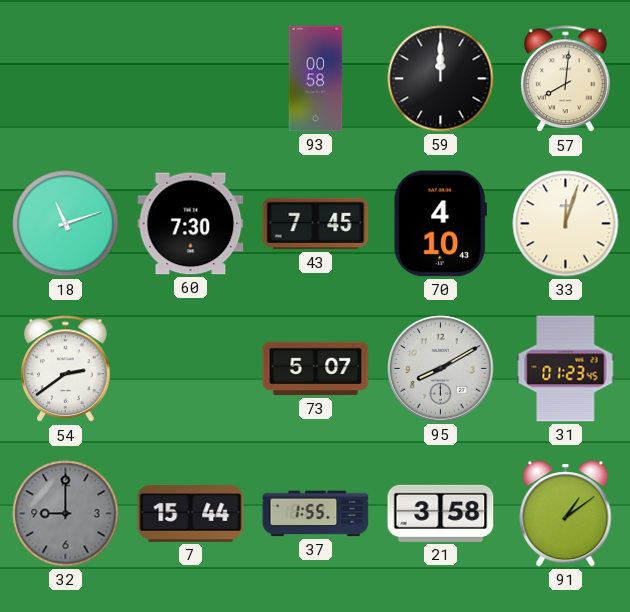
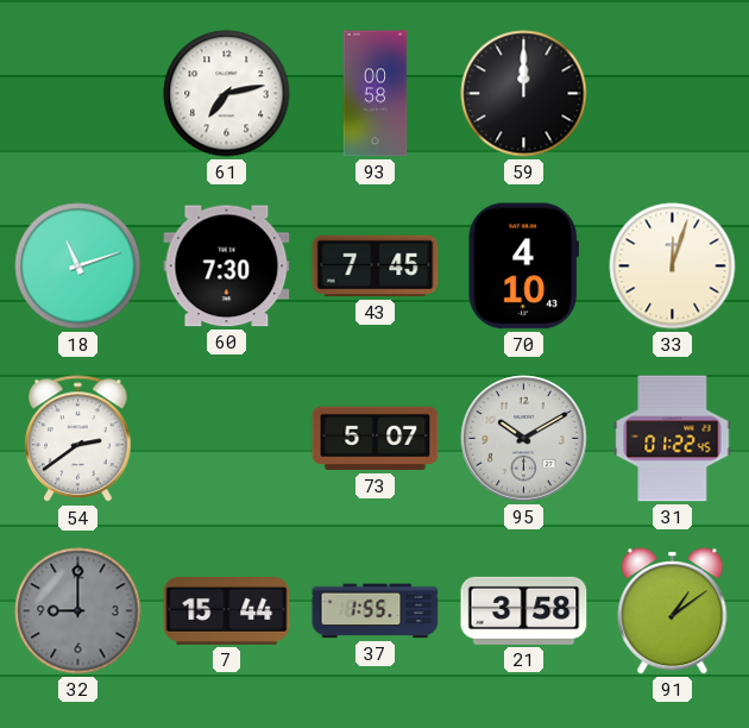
61: none -> 7:13 (227, 94)
57: 8:01 -> none (566, 79)
95: 8:10 -> 10:10 (524, 439)
31: 01:23 -> 01:22 (673, 439)
